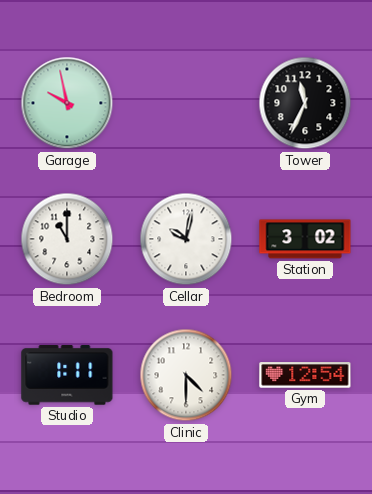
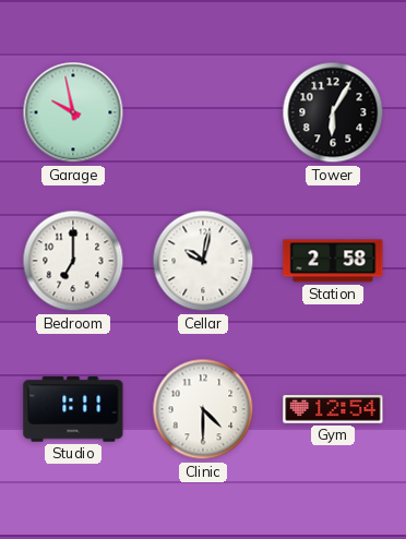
Tower: 11:34 -> 6:05 (333, 112)
Bedroom: 11:00 -> 7:00 (73, 261)
Station: 3:02 -> 2:58 (333, 261)
